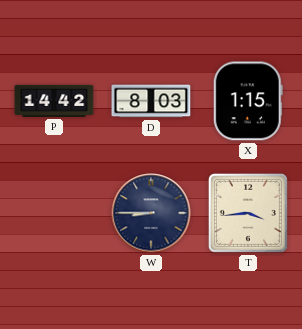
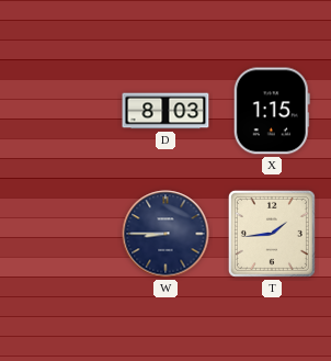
P: 14:42 -> none (54, 101)
T: 3:44 -> 1:44 (272, 234)
